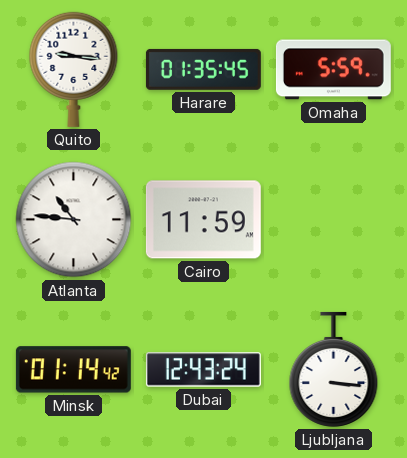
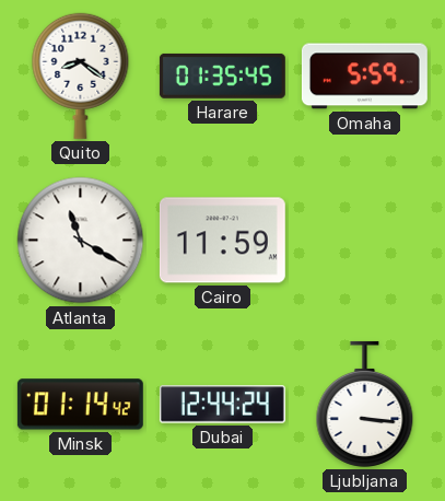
Quito: 9:16 -> 8:21 (81, 75)
Atlanta: 10:46 -> 11:20 (81, 241)
Dubai: 12:43 -> 12:44 (222, 405)
